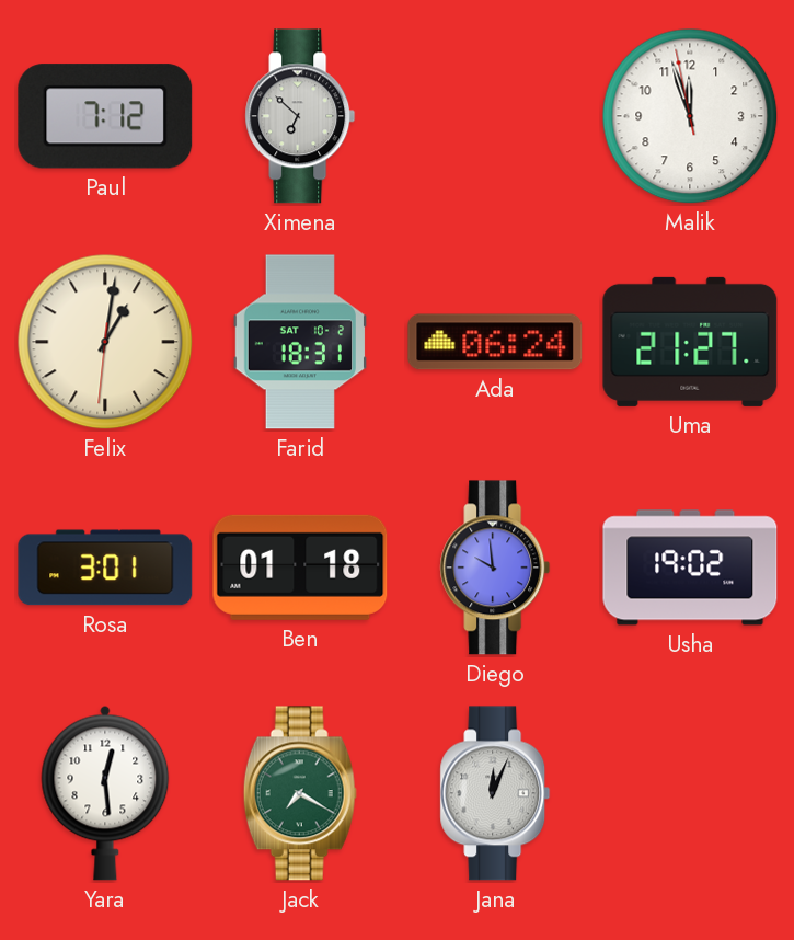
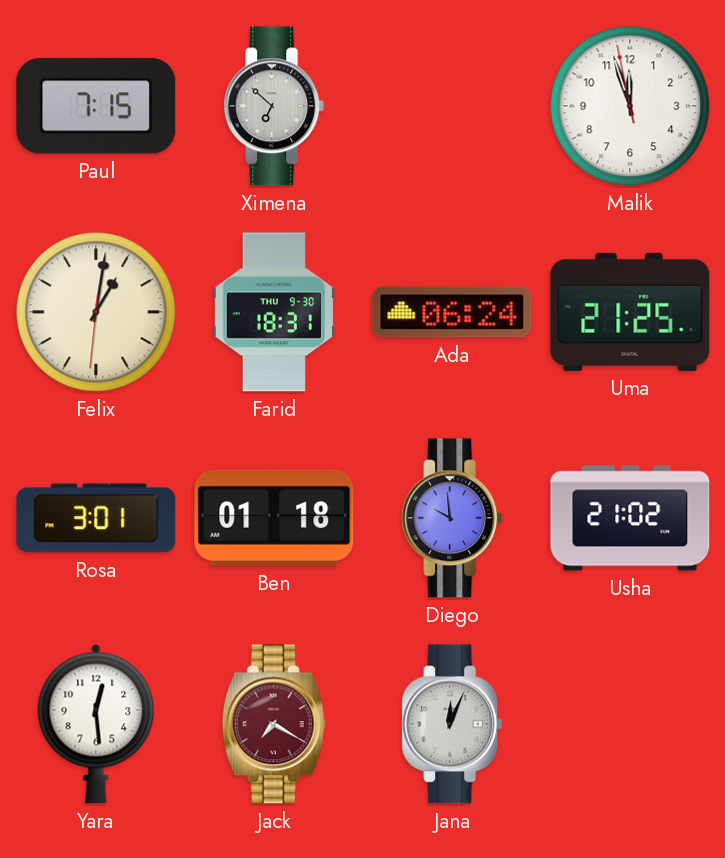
Paul: 7:12 -> 7:15 (96, 106)
Farid date: SAT 10-2 -> THU 9-30 (273, 312)
Uma: 21:27 -> 21:25 (630, 312)
Usha: 19:02 -> 21:02 (630, 518)
Jack dial: green -> burgundy (274, 724)
